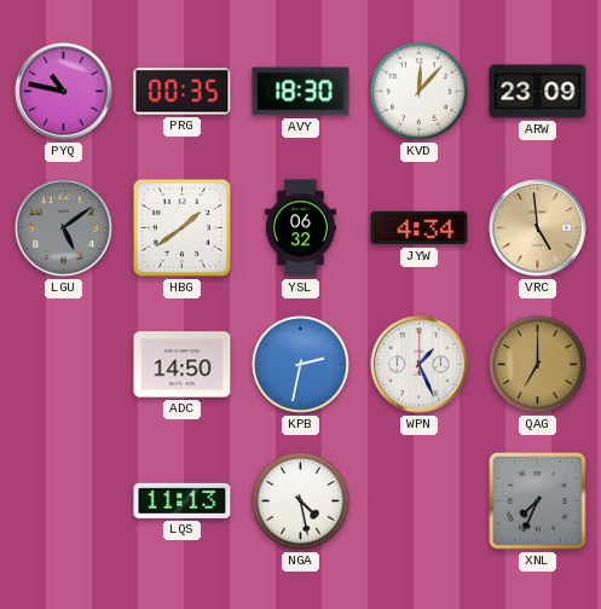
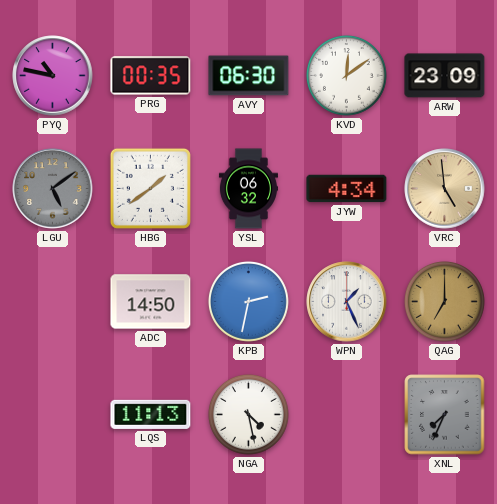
AVY: 18:30 -> 06:30 (249, 76)
KVD: 12:07 -> 12:09 (346, 75)
